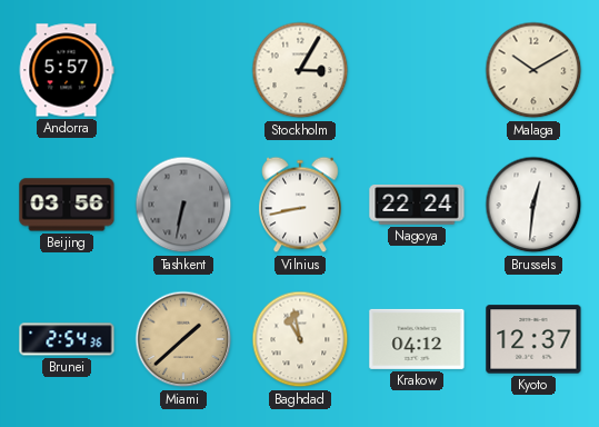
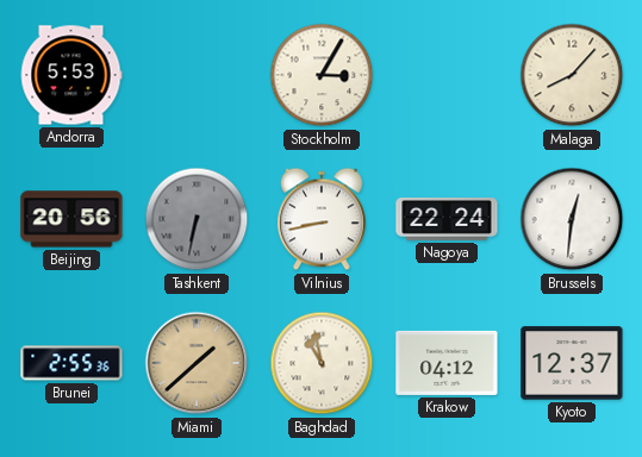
Andorra: 5:57 -> 5:53 (71, 75)
Malaga: 10:10 -> 8:07 (572, 75)
Beijing: 03:56 -> 20:56 (71, 219)
Brunei: 2:54 -> 2:55 (71, 363)
